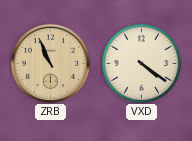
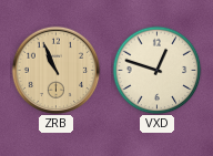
VXD: 4:21 -> 12:48 (156, 70)
